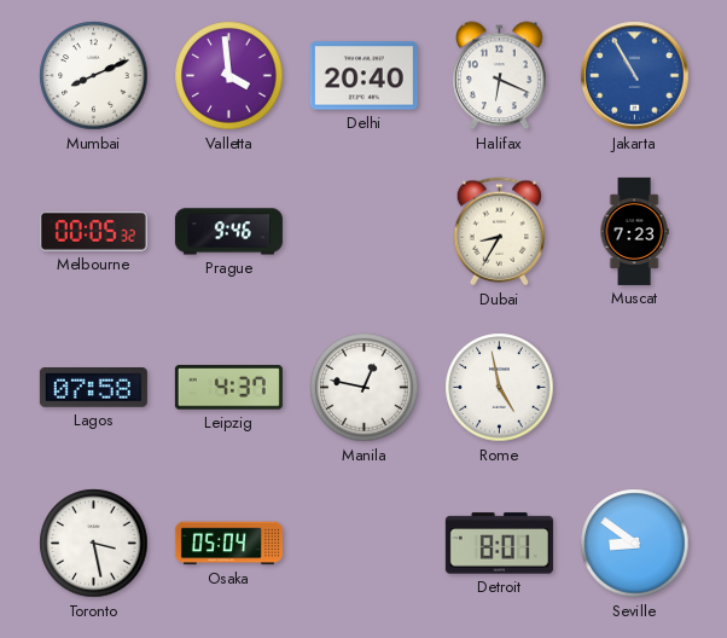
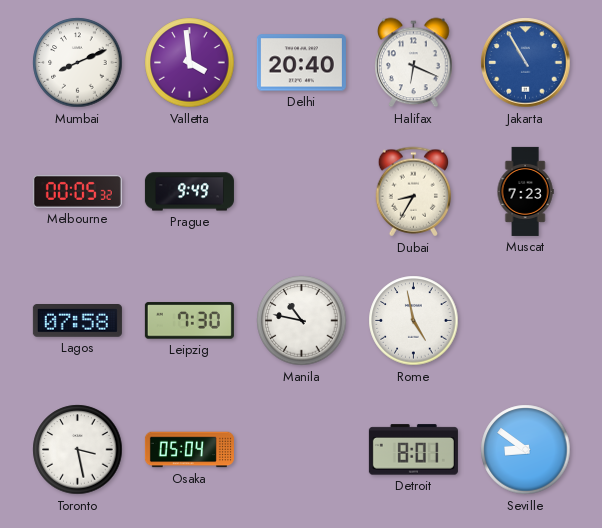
Prague: 9:46 -> 9:49 (189, 192)
Leipzig: 4:37 -> 7:30 (189, 321)
Manila: 12:47 -> 10:47 (302, 321)
